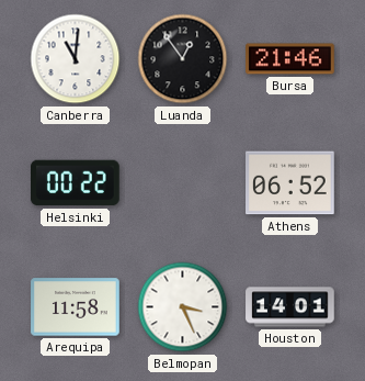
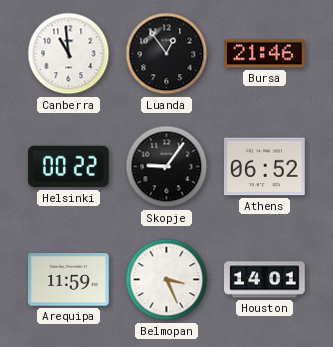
Canberra: 11:01 -> 10:59 (69, 54)
Skopje: none -> 9:06 (167, 167)
Arequipa: 11:58 -> 11:59 (69, 280)
